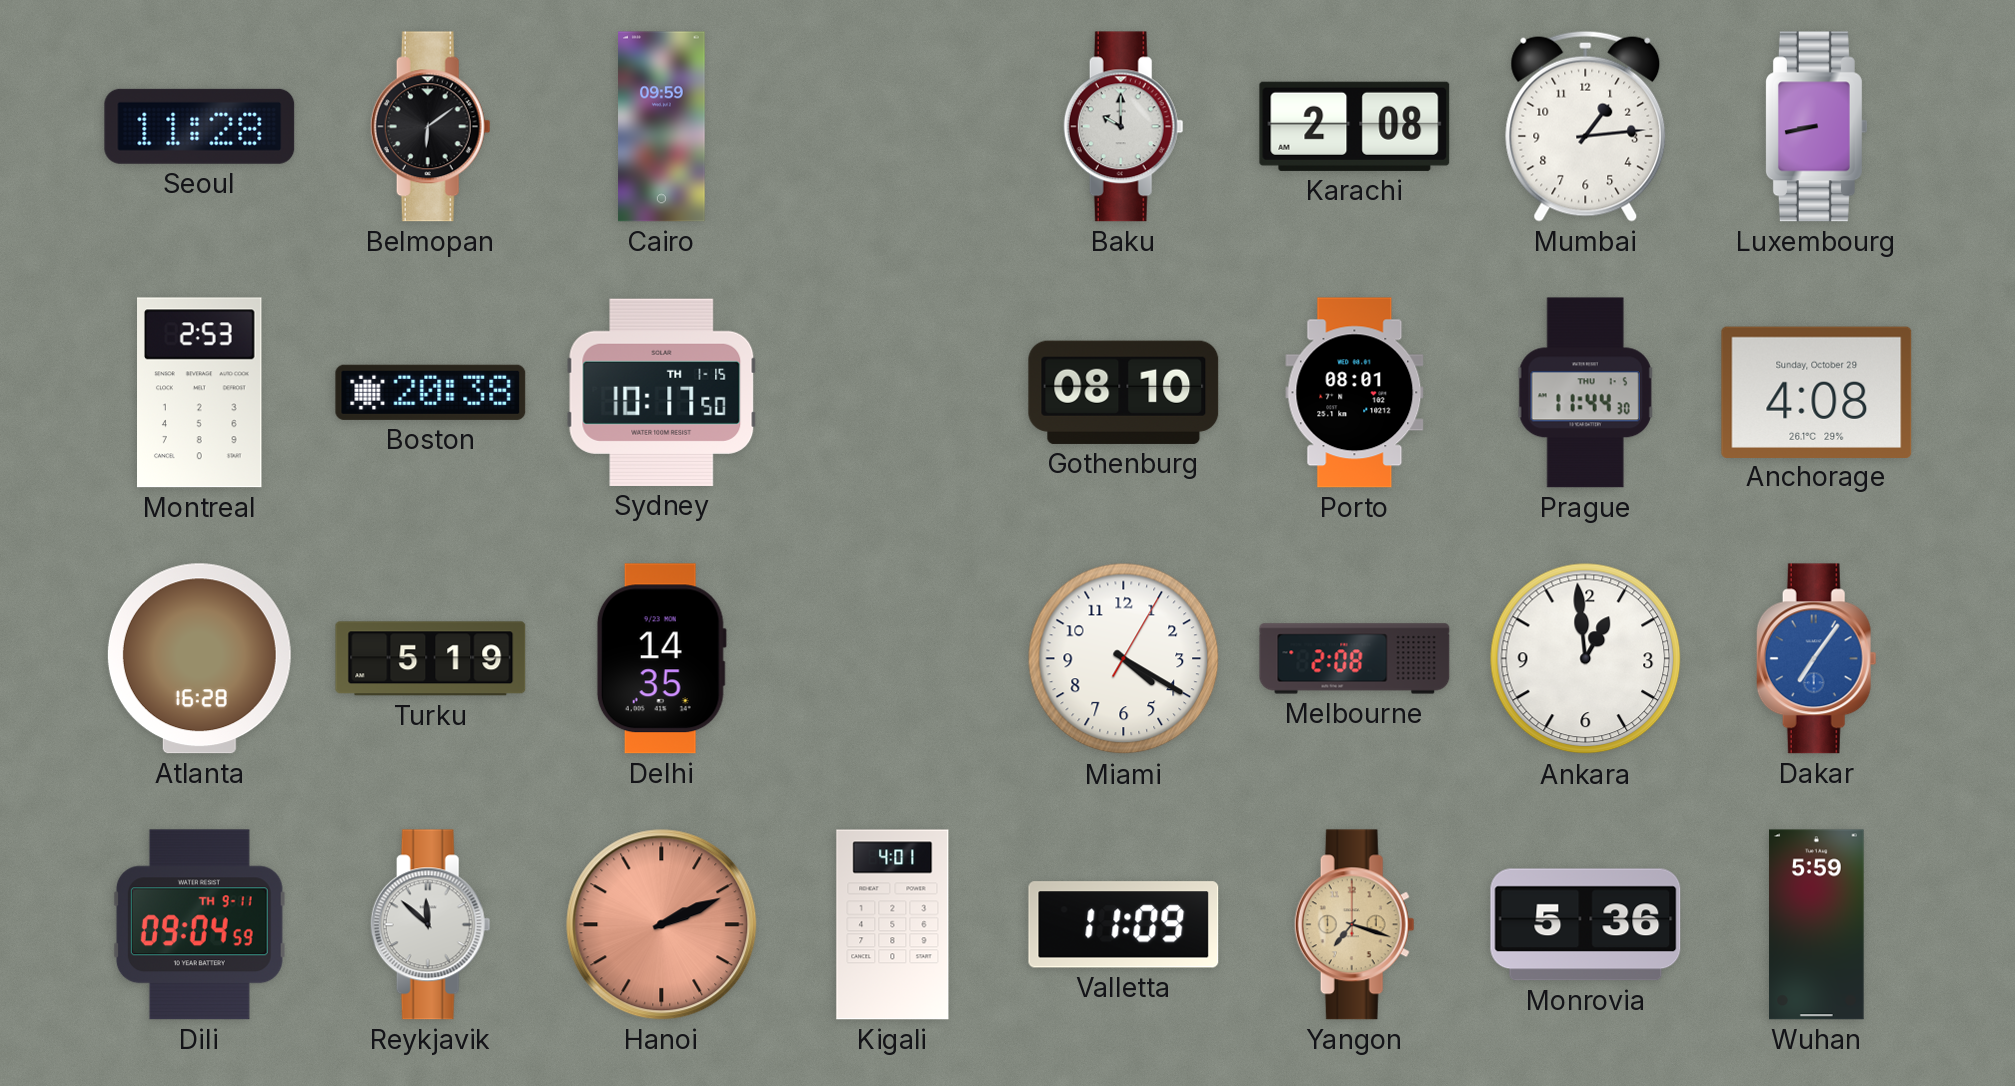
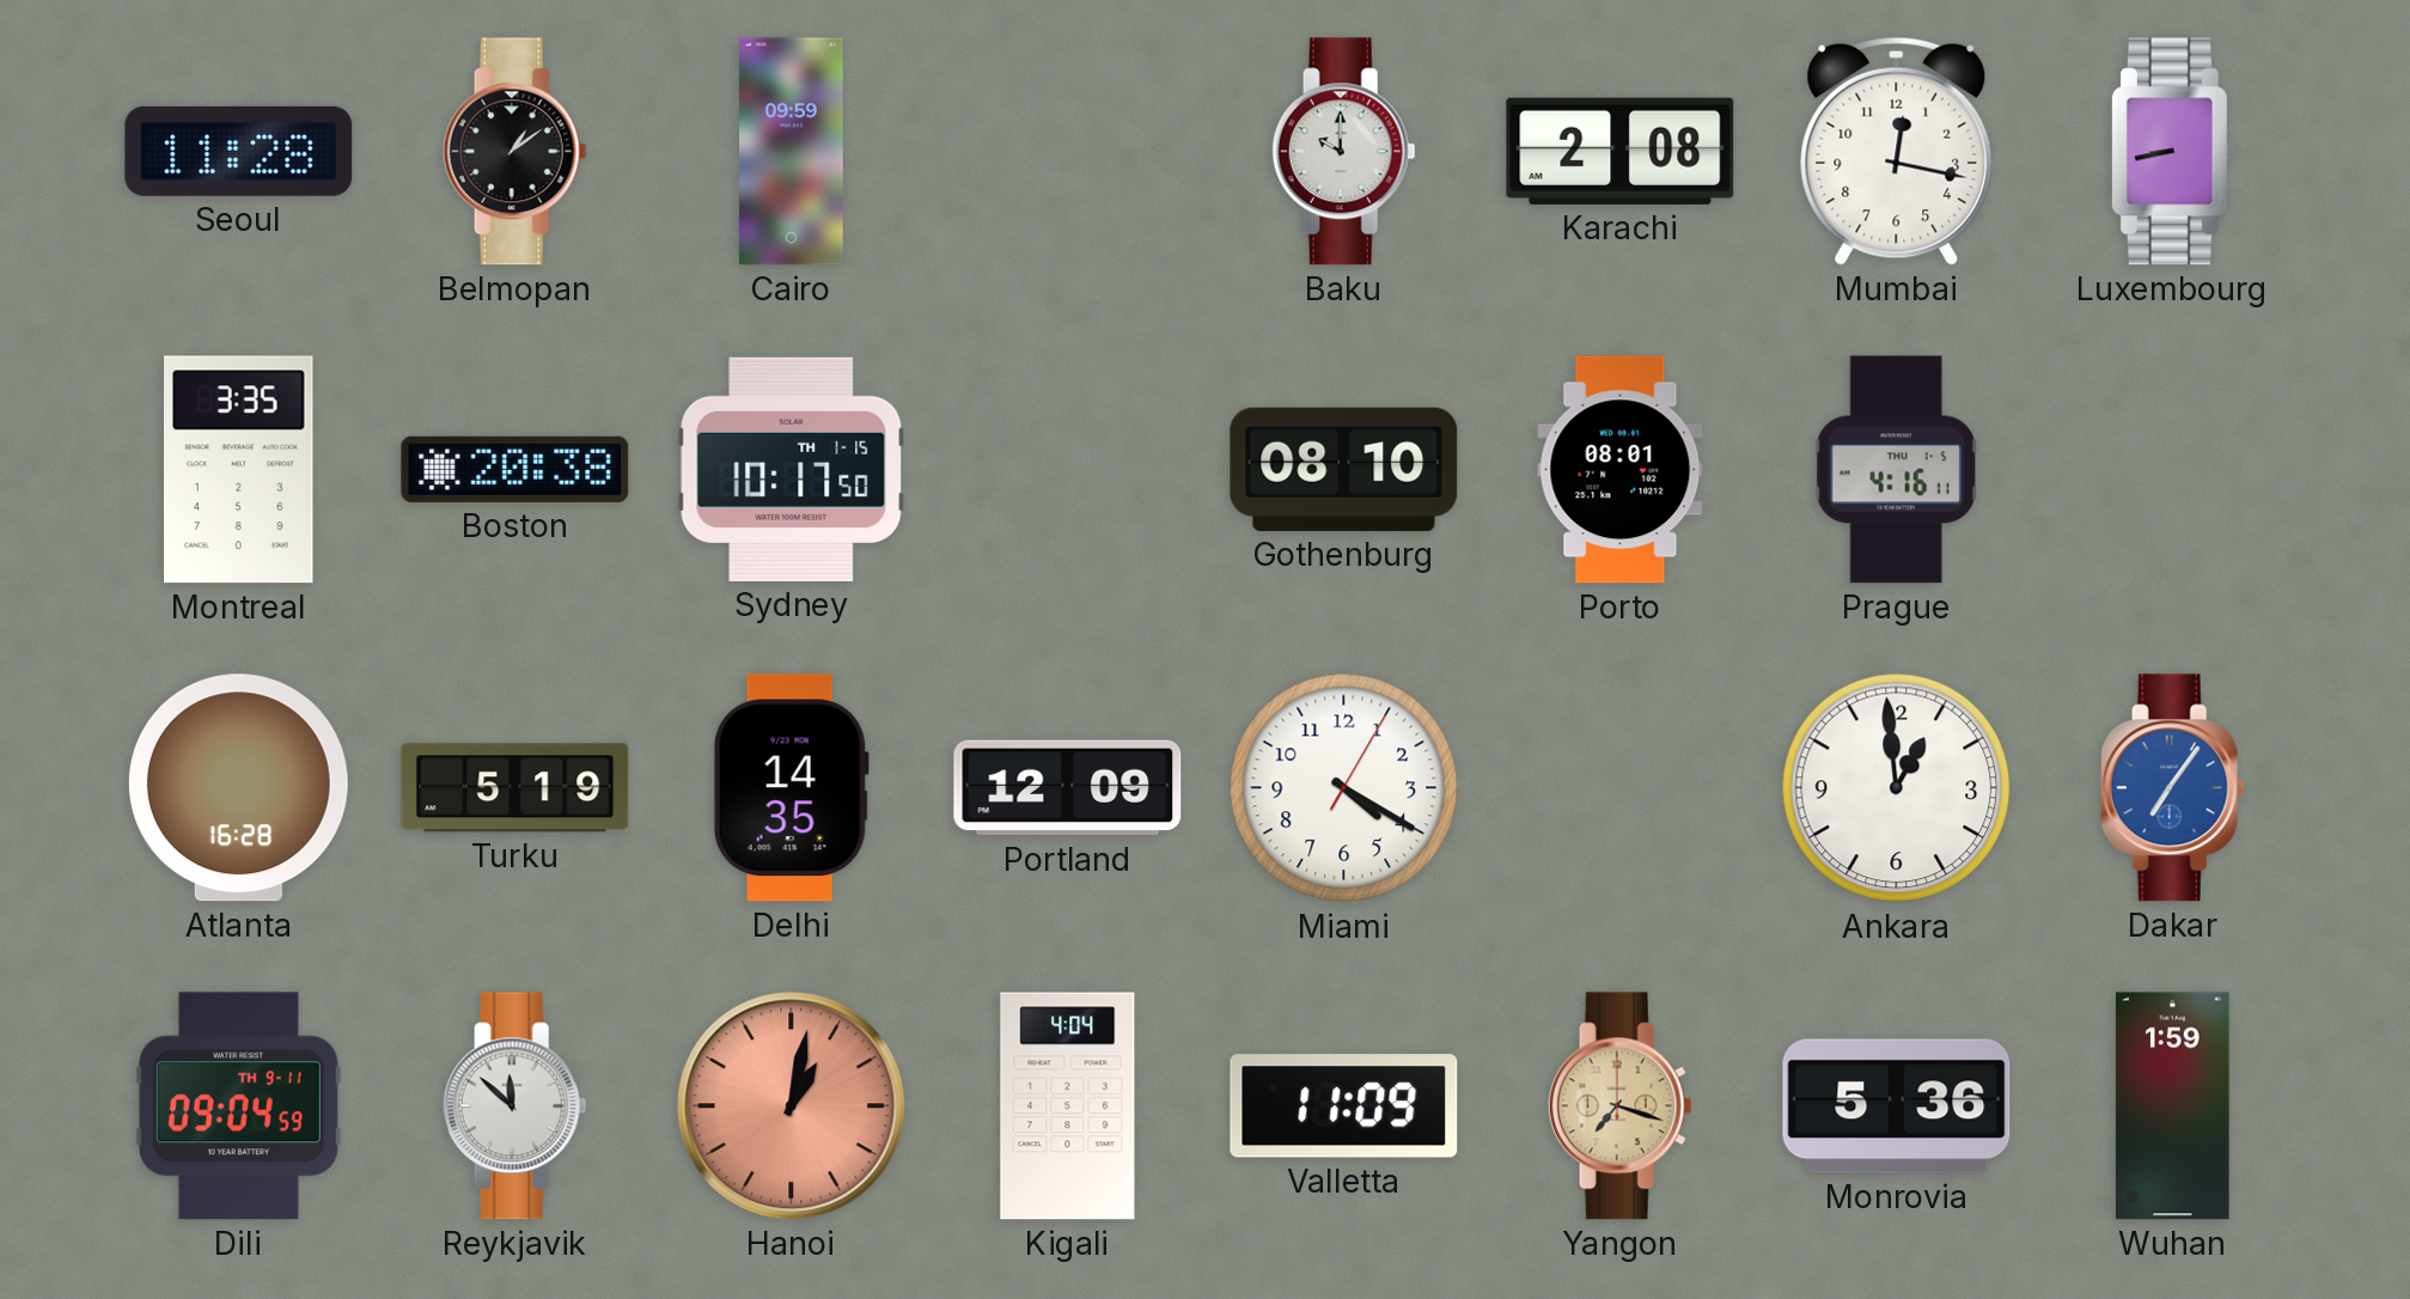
Belmopan: 6:09 -> 1:09 (514, 152)
Mumbai: 1:14 -> 12:17 (1897, 151)
Montreal: 2:53 -> 3:35 (239, 470)
Prague: 11:44 -> 4:16 (1897, 470)
Anchorage: 4:08 -> none (1817, 392)
Portland: none -> 12:09 (1068, 788)
Melbourne: 2:08 -> none (1355, 659)
Hanoi: 2:11 -> 1:02 (792, 1106)
Kigali: 4:01 -> 4:04 (1068, 1106)
Wuhan: 5:59 -> 1:59 (2173, 1106)
